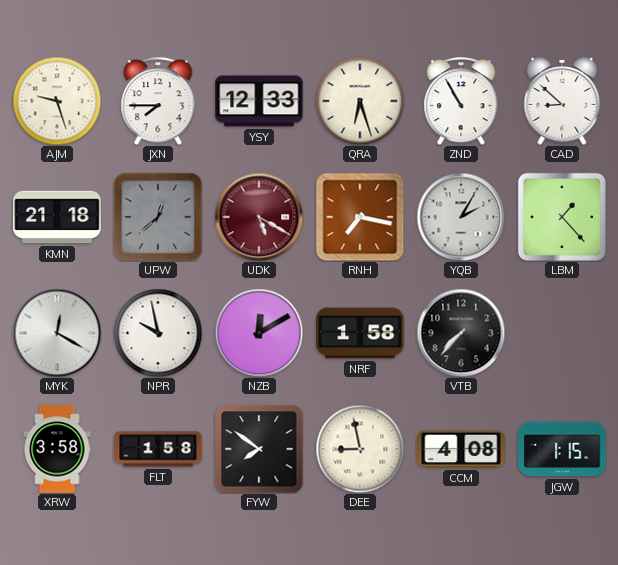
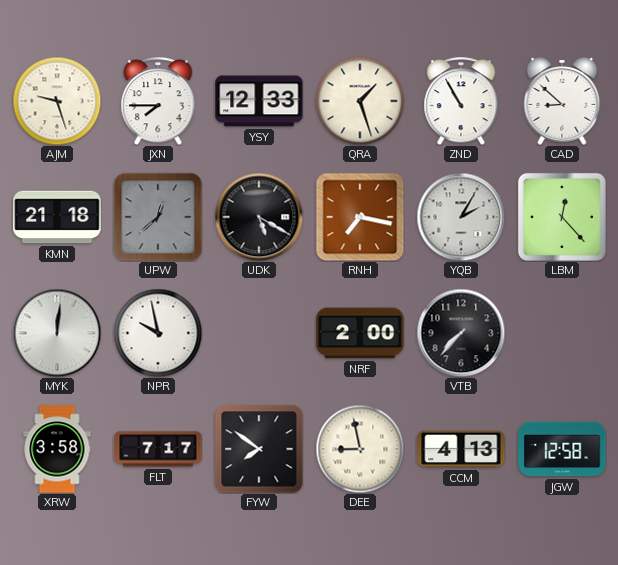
QRA: 6:27 -> 1:27 (360, 101)
UDK dial: burgundy -> black (259, 217)
LBM: 1:23 -> 12:23 (562, 217)
MYK: 12:20 -> 12:01 (57, 333)
NZB: 12:10 -> none (259, 333)
NRF: 1:58 -> 2:00 (360, 333)
FLT: 1:58 -> 7:17 (158, 449)
CCM: 4:08 -> 4:13 (461, 449)
JGW: 1:15 -> 12:58 (562, 449)
